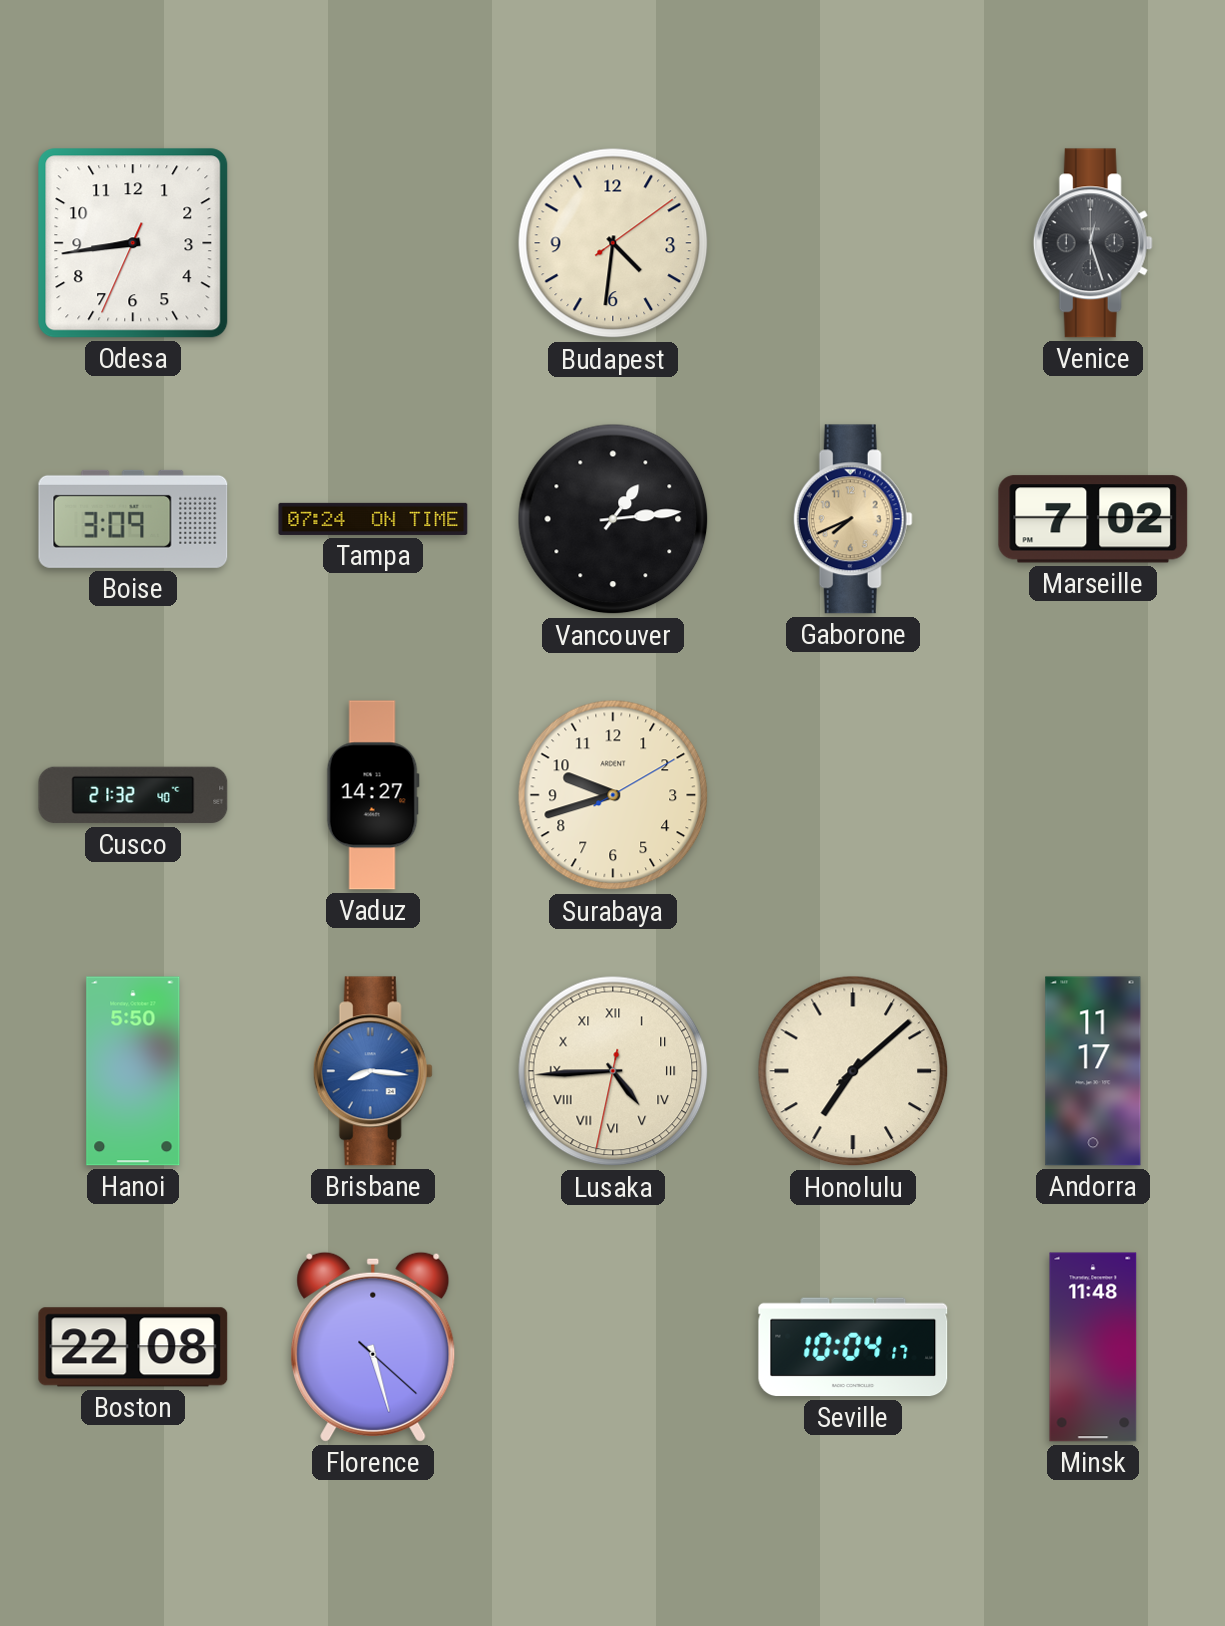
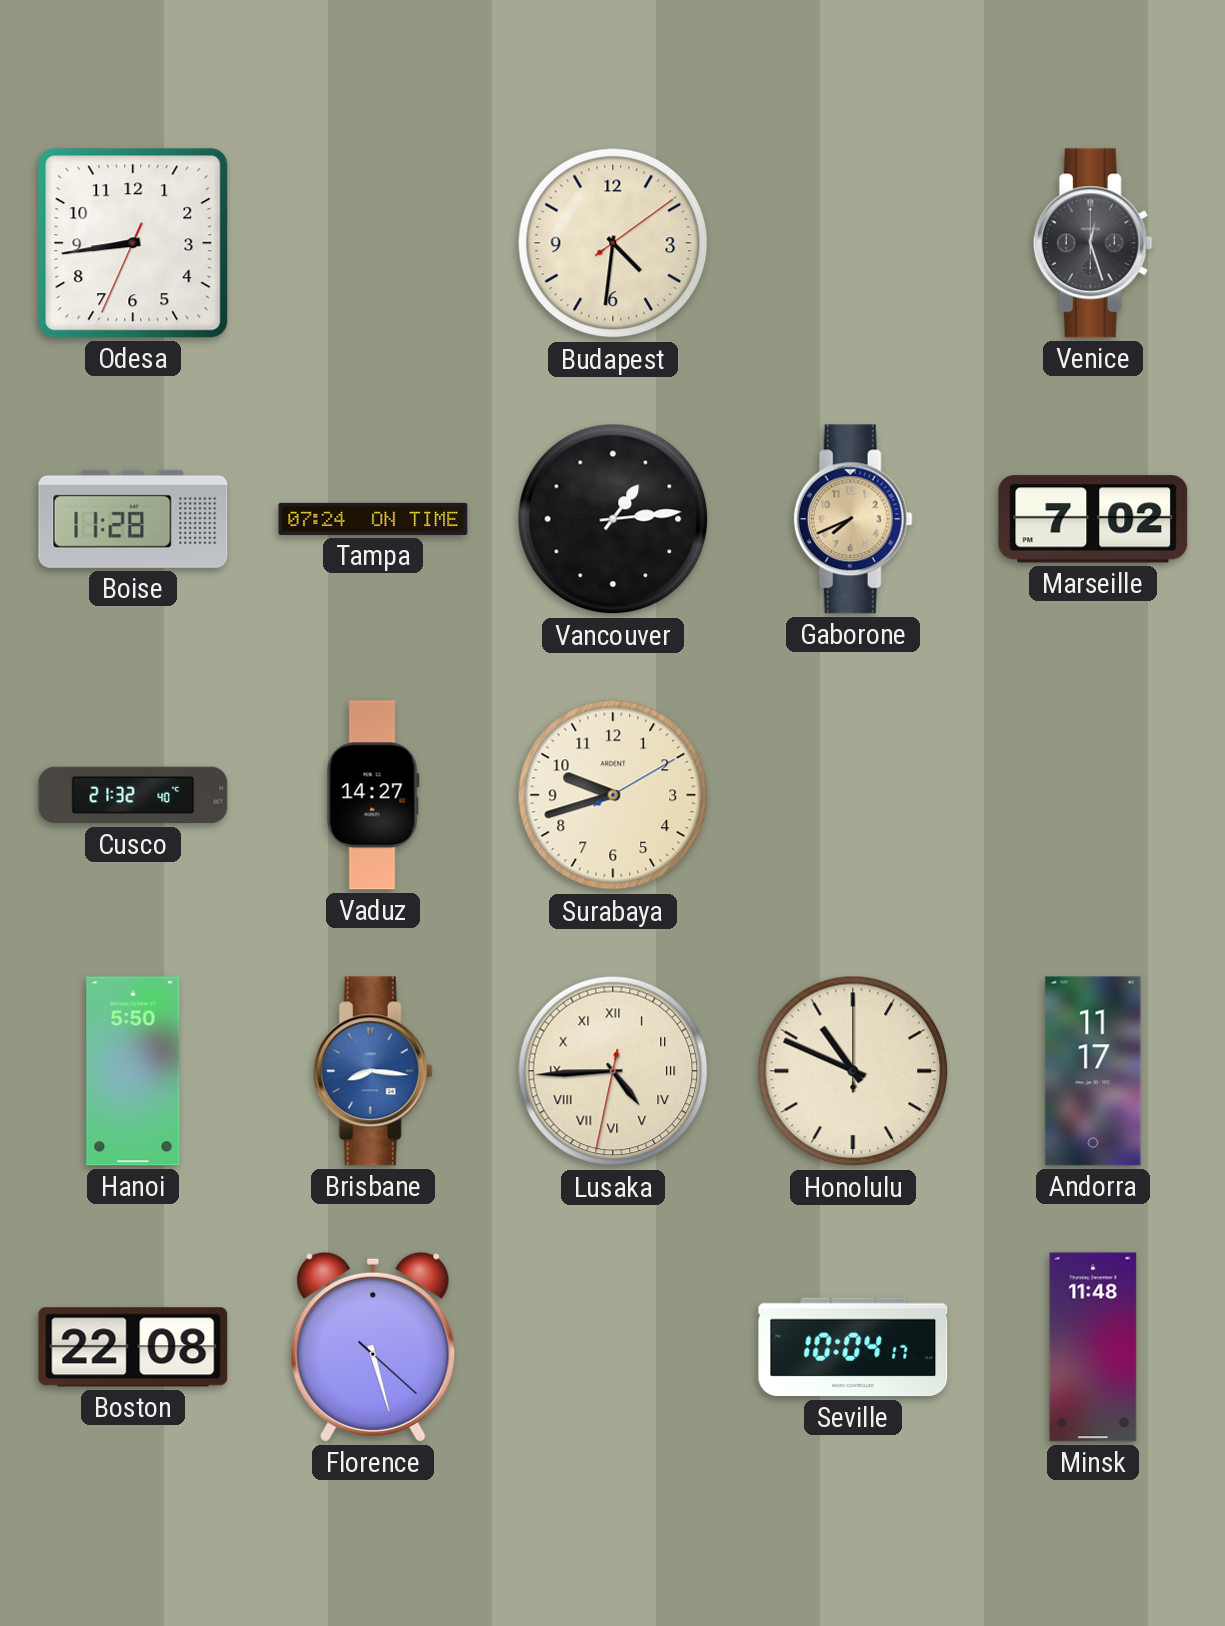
Boise: 3:09 -> 11:28 (133, 519)
Honolulu: 7:08 -> 10:49 (853, 1071)
